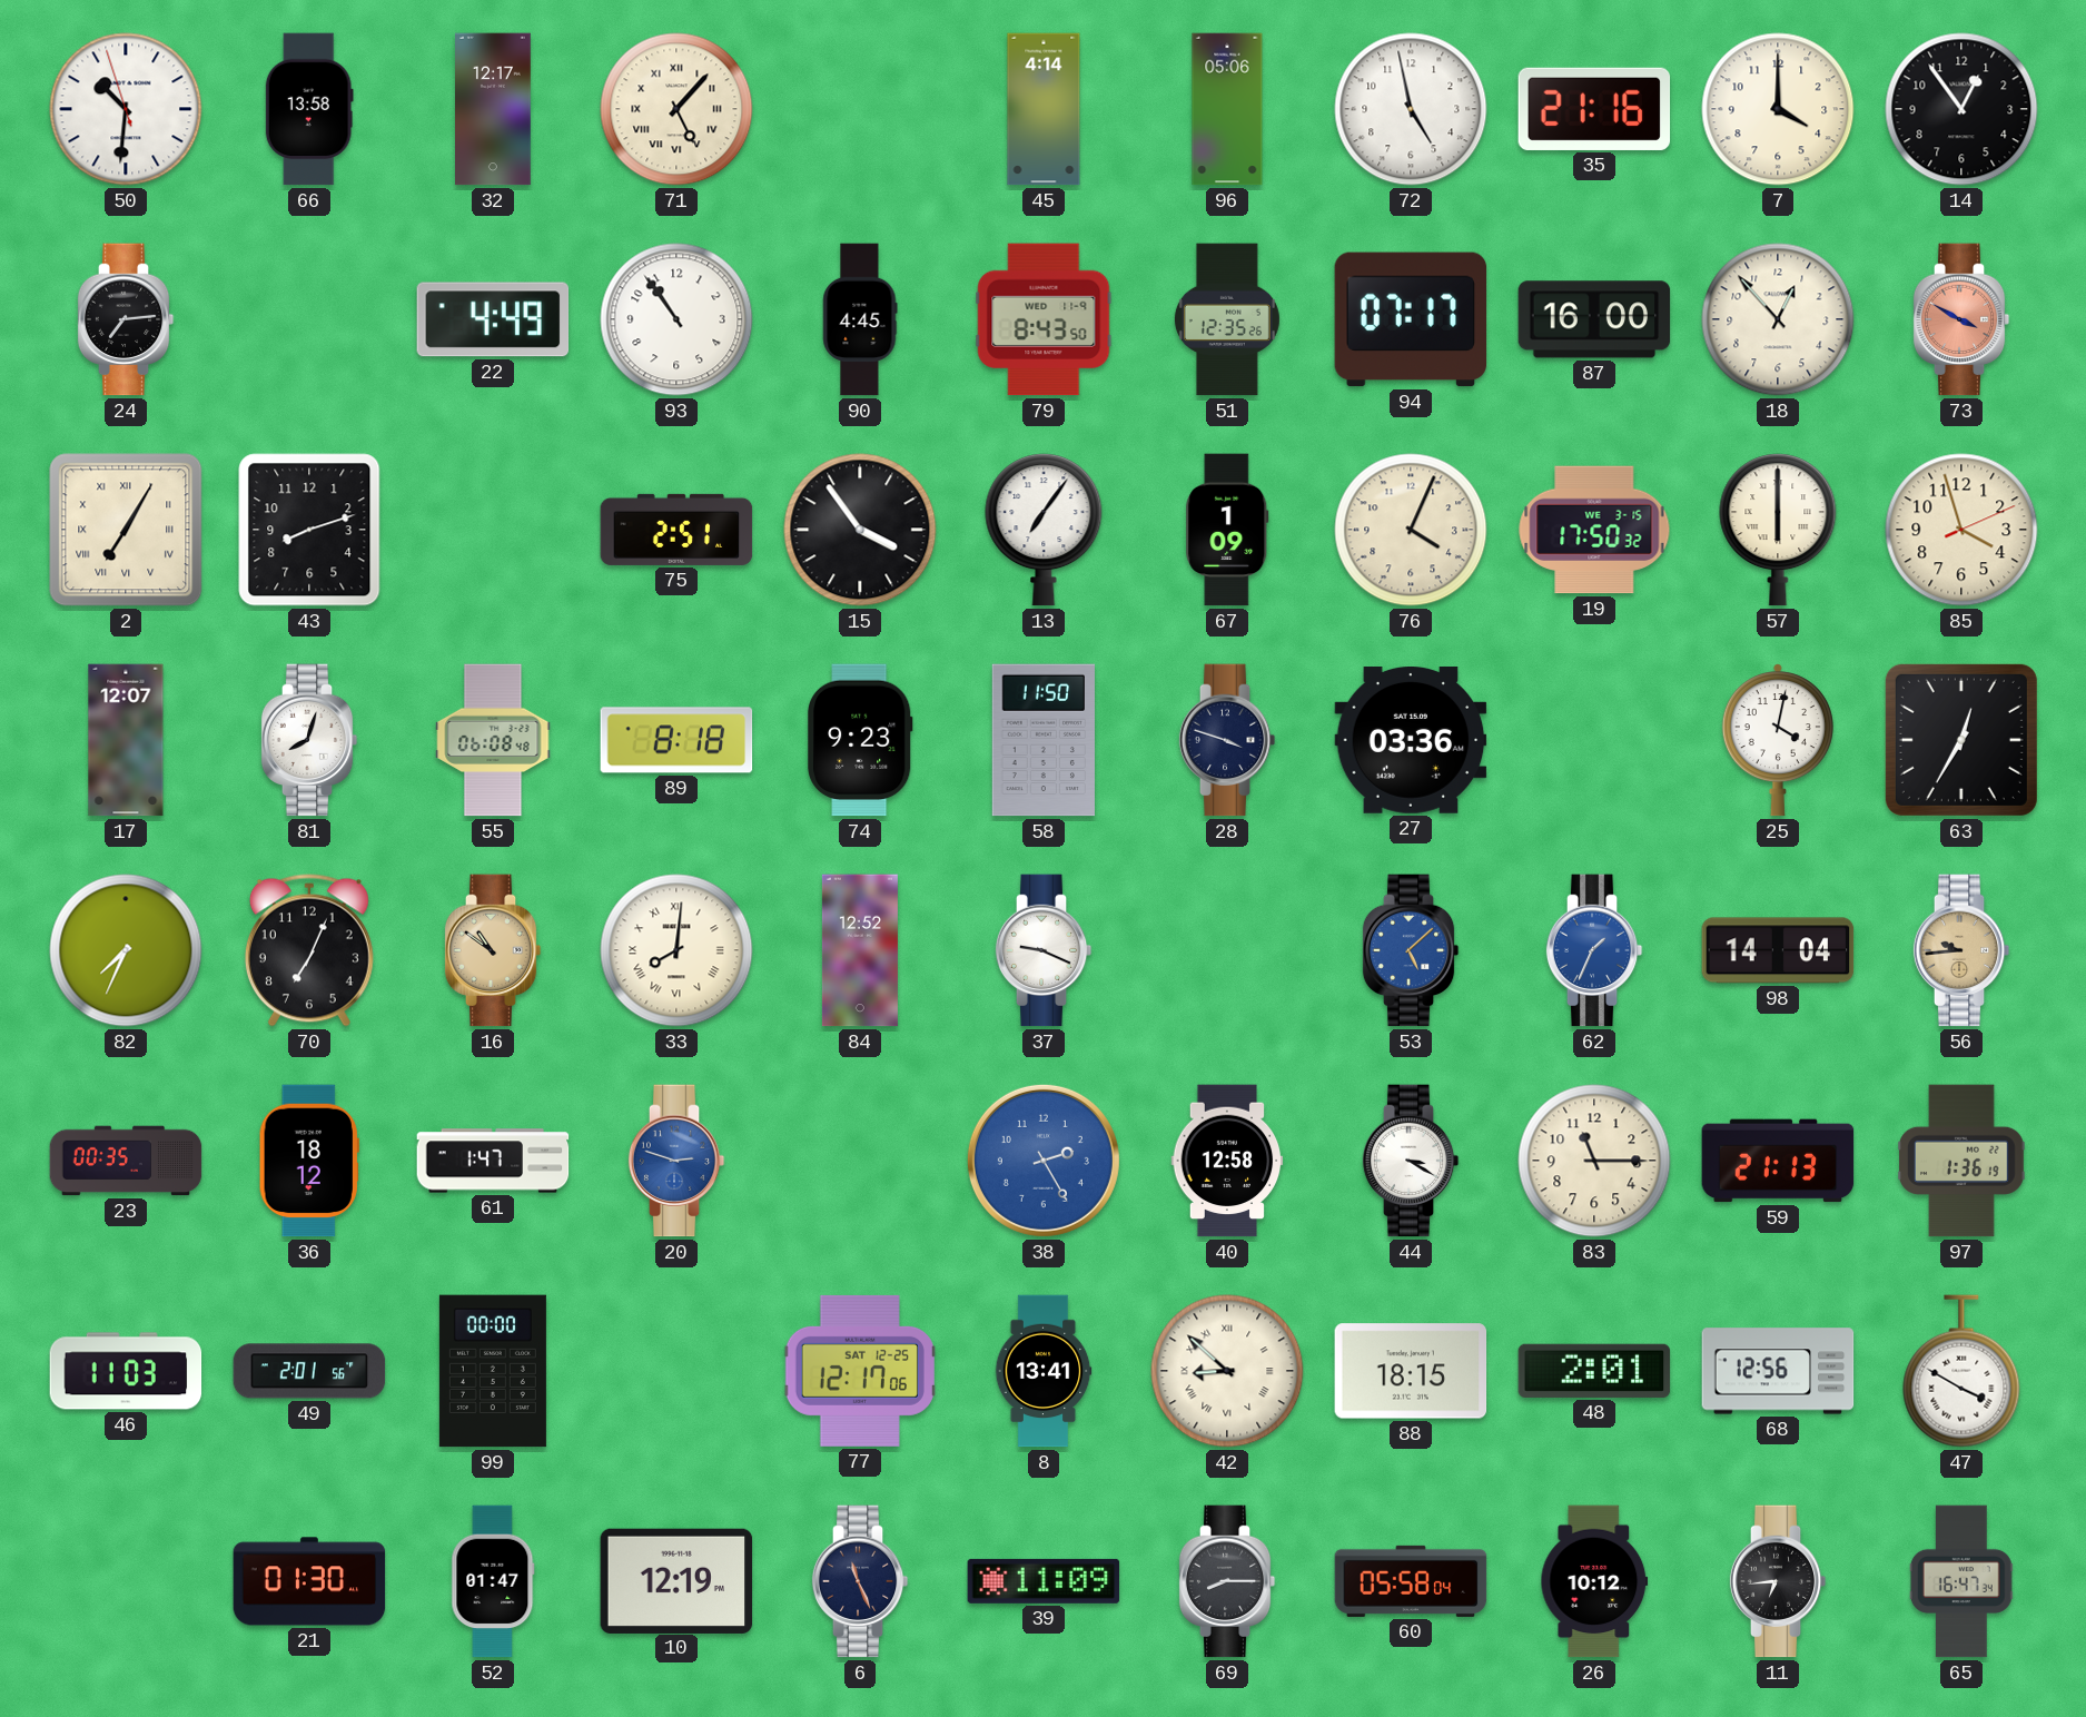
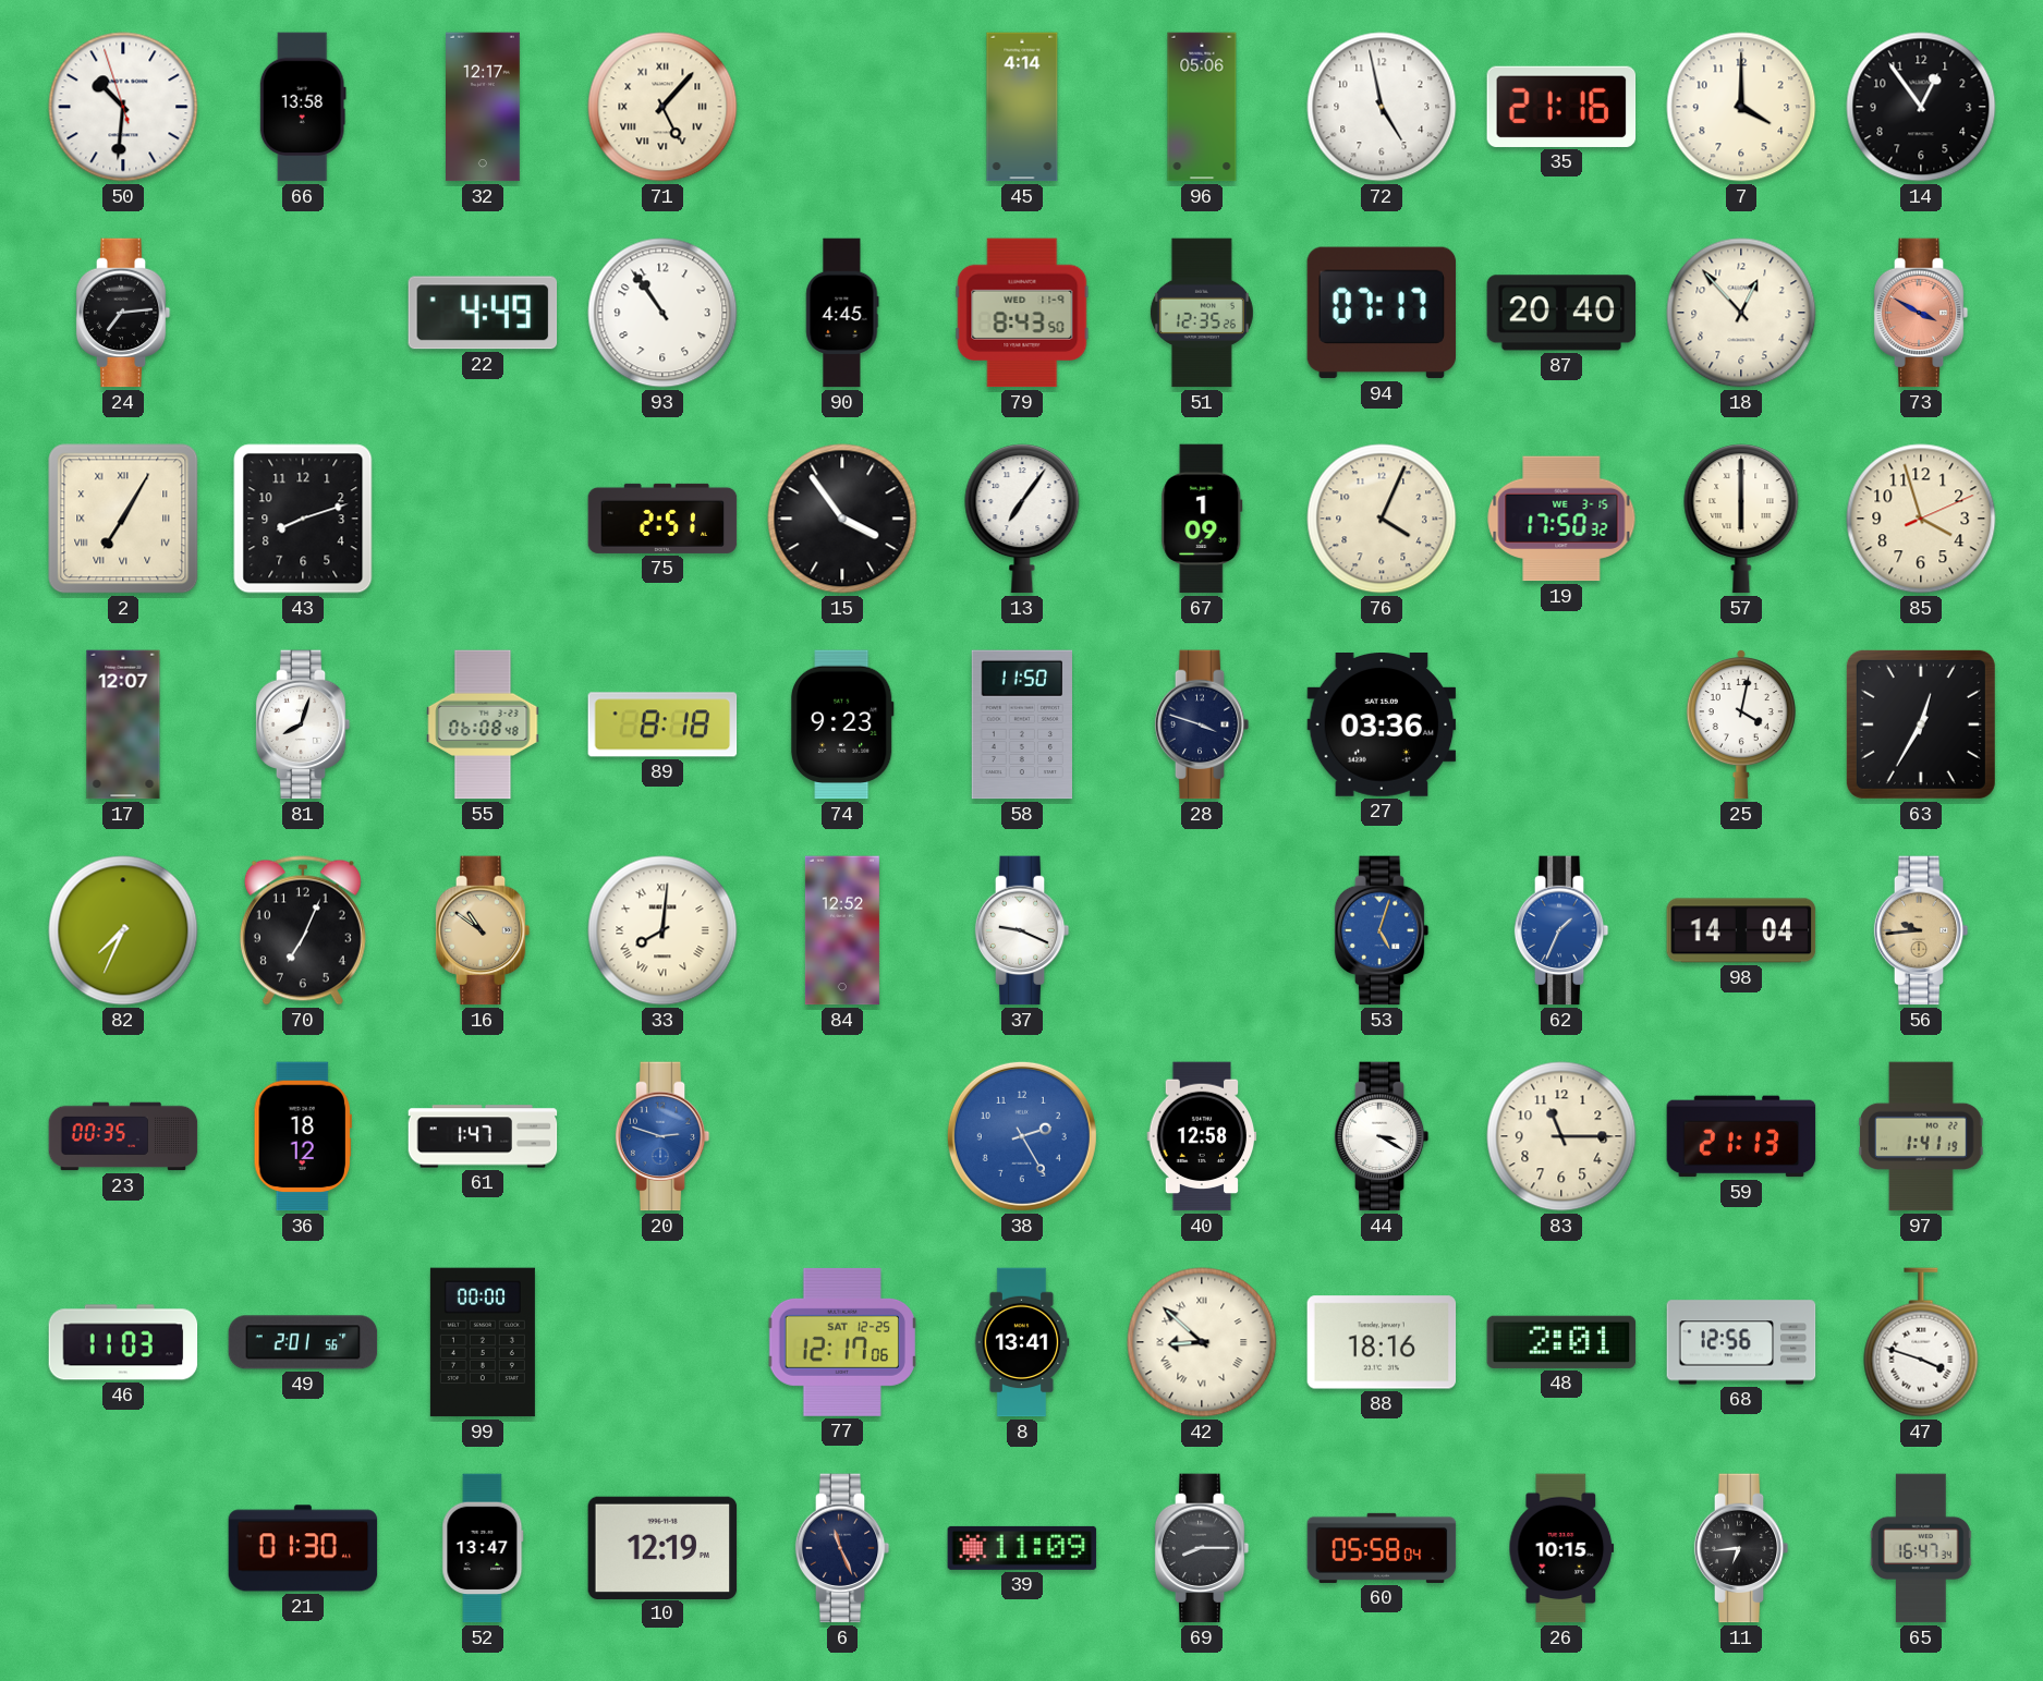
87: 16:00 -> 20:40 (1561, 313)
53: 5:08 -> 5:03 (1382, 930)
97: 1:36 -> 1:41 (1921, 1136)
88: 18:15 -> 18:16 (1382, 1342)
47: 3:50 -> 3:48 (1921, 1342)
52: 01:47 -> 13:47 (483, 1548)
26: 10:12 -> 10:15 (1561, 1548)
